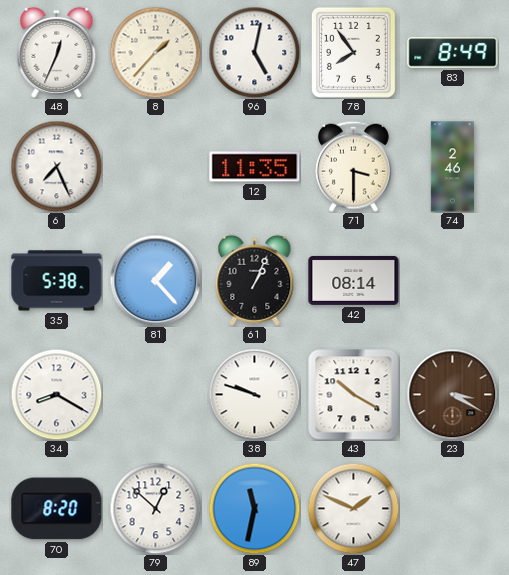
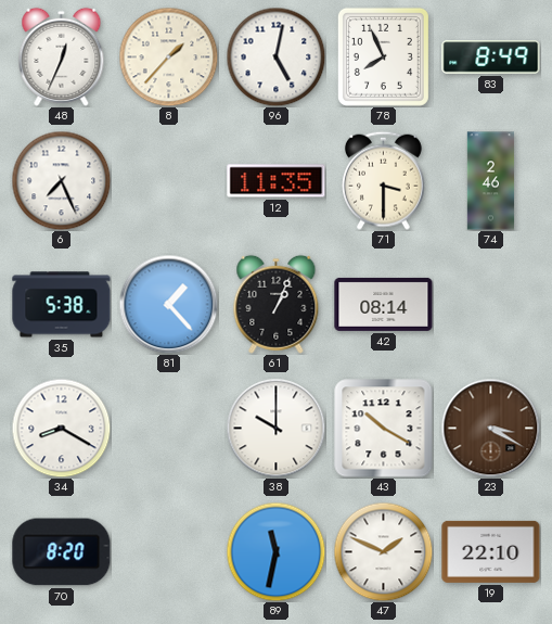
78: 7:54 -> 7:56 (383, 56)
38: 9:48 -> 10:00 (275, 428)
79: 12:52 -> none (155, 508)
19: none -> 22:10 (491, 551)
